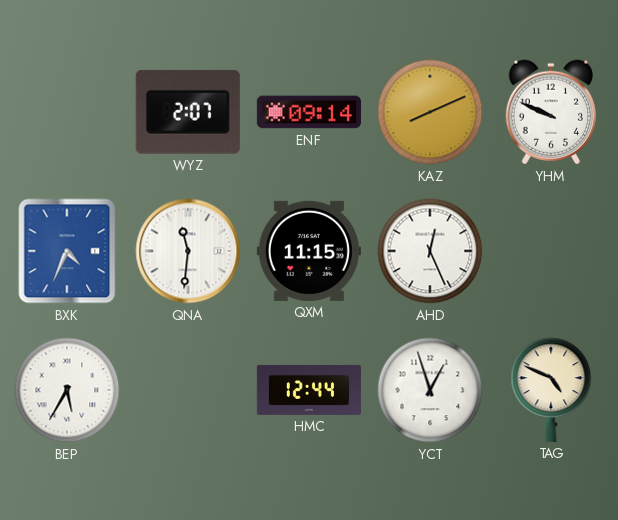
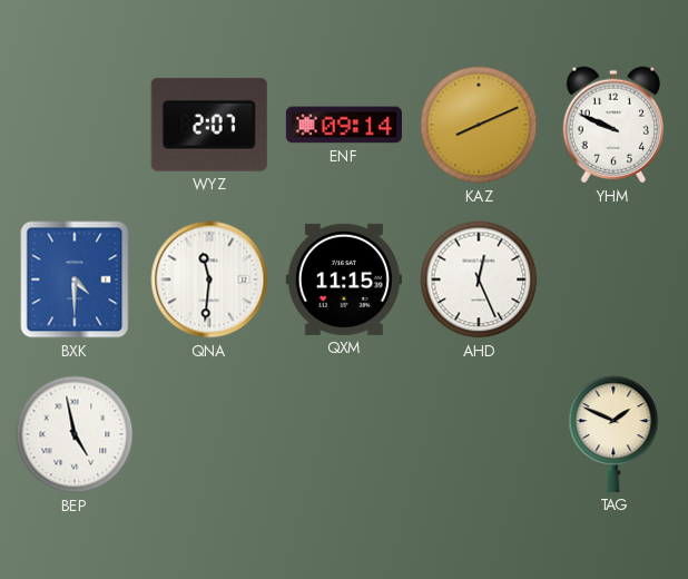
BXK: 4:34 -> 4:30 (75, 279)
BEP: 5:35 -> 4:58 (75, 434)
HMC: 12:44 -> none (309, 390)
YCT: 12:57 -> none (430, 390)
TAG: 4:49 -> 1:49 (613, 434)
